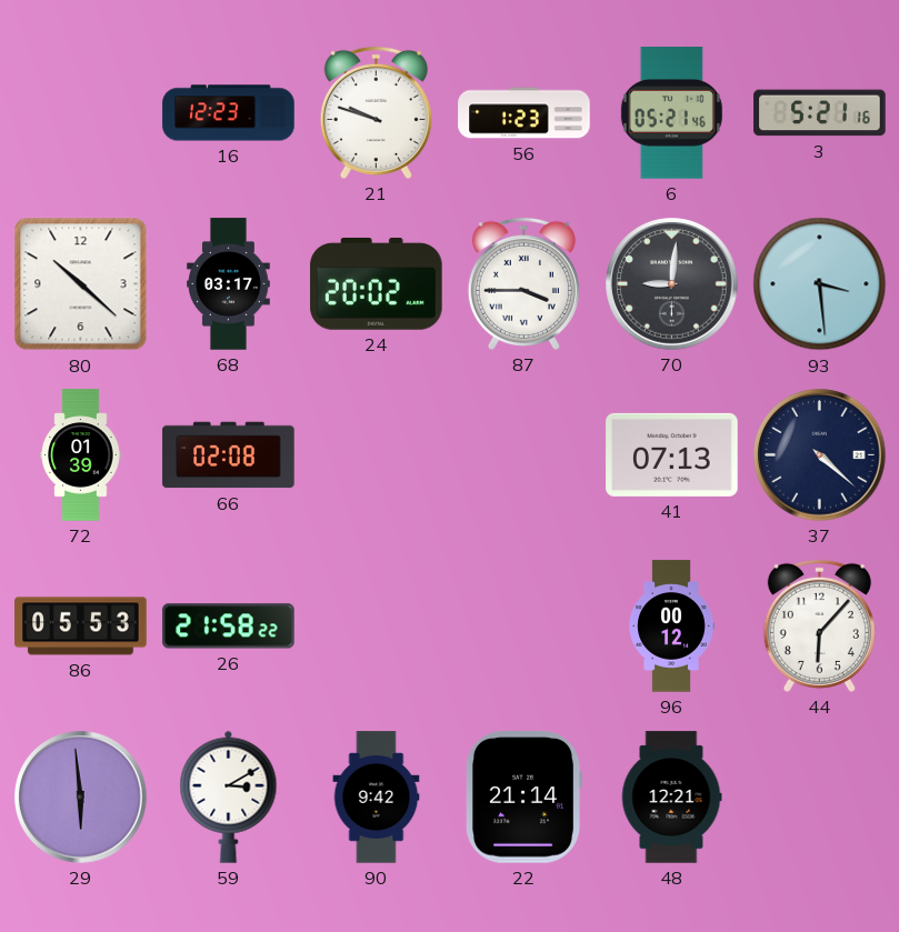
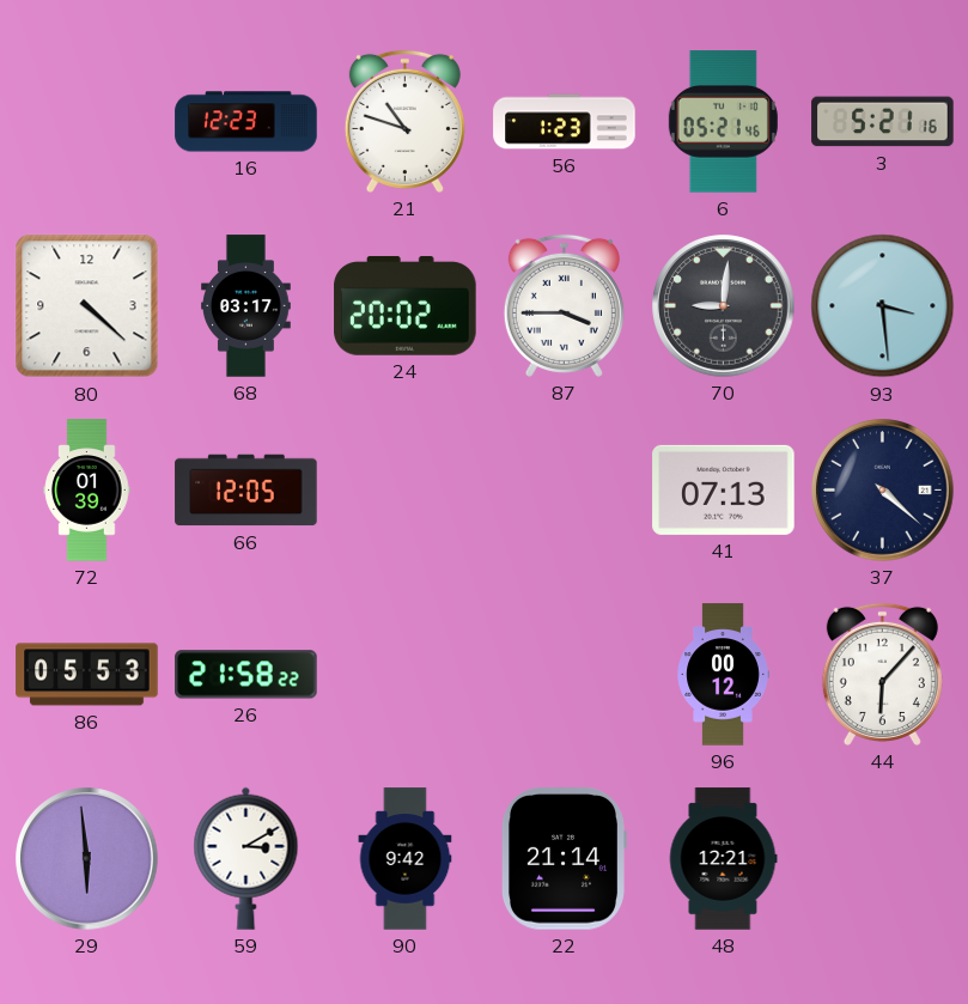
21: 9:48 -> 10:48 (404, 121)
80: 10:22 -> 4:22 (87, 306)
66: 02:08 -> 12:05 (246, 491)
